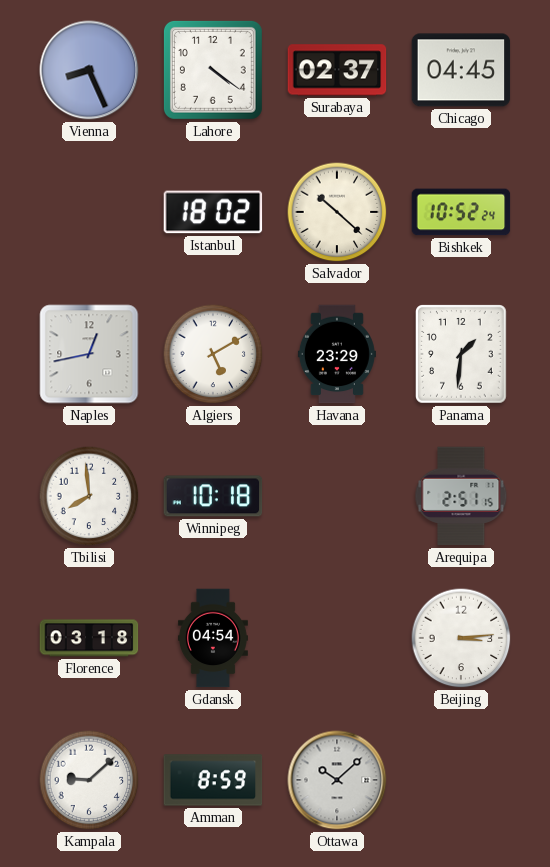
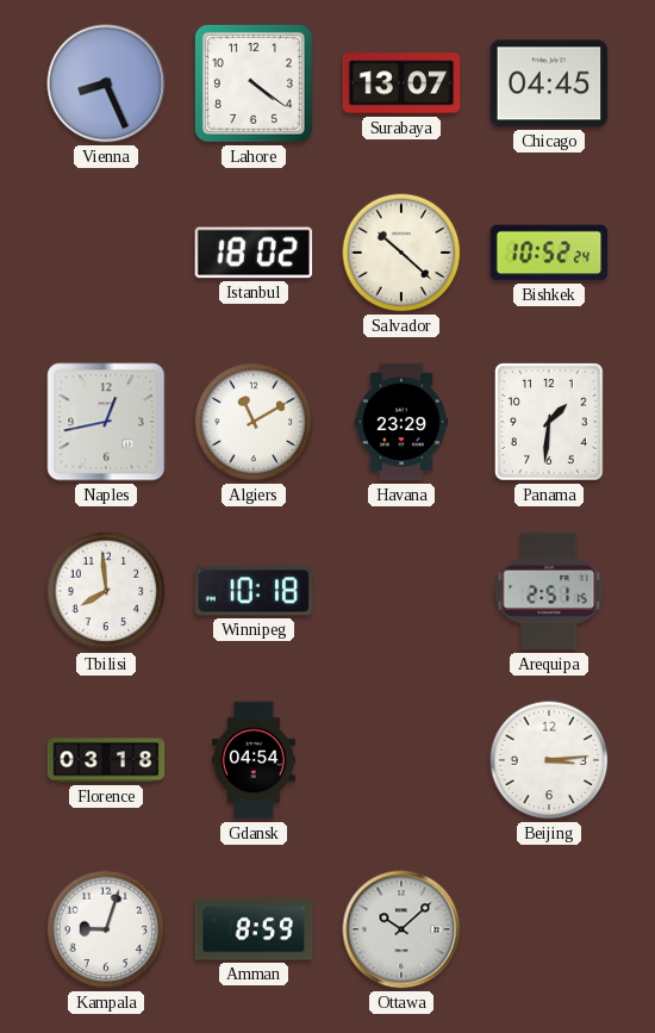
Surabaya: 02:37 -> 13:07 (401, 83)
Algiers: 5:10 -> 11:10 (254, 422)
Kampala: 9:08 -> 9:03 (106, 929)
